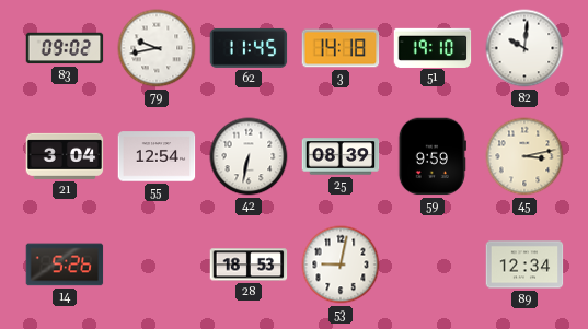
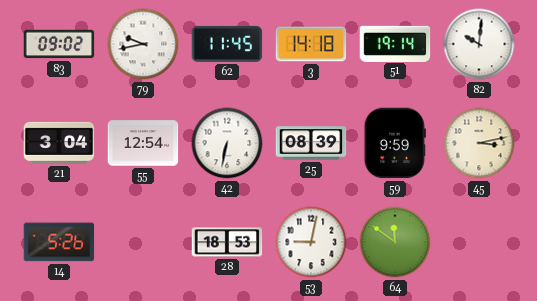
51: 19:10 -> 19:14 (395, 43)
64: none -> 11:51 (395, 242)
89: 12:34 -> none (524, 265)
